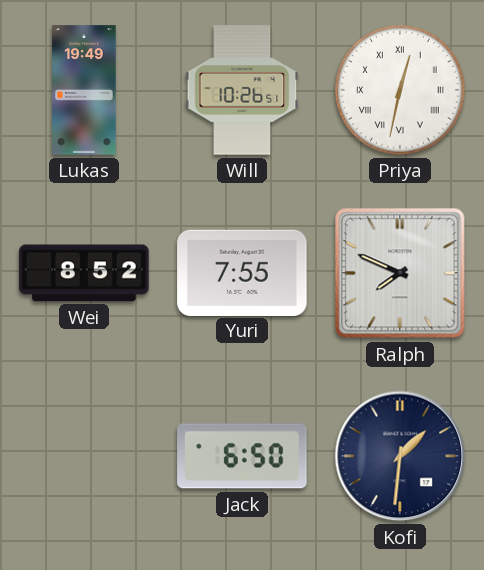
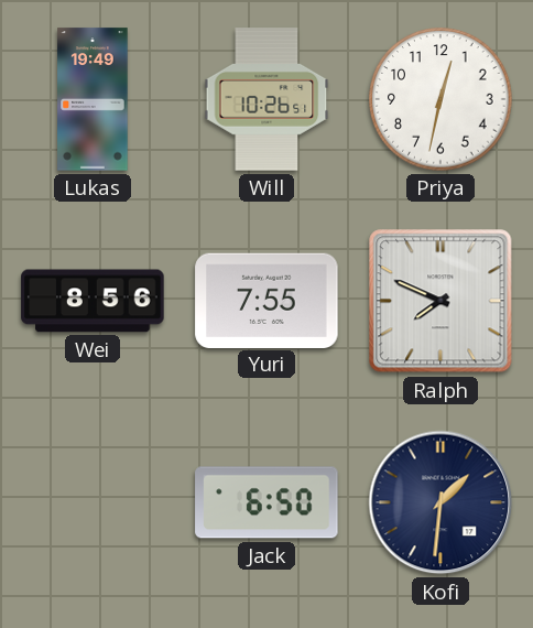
Priya numerals: Roman -> Arabic (440, 99)
Wei: 8:52 -> 8:56 (93, 301)
